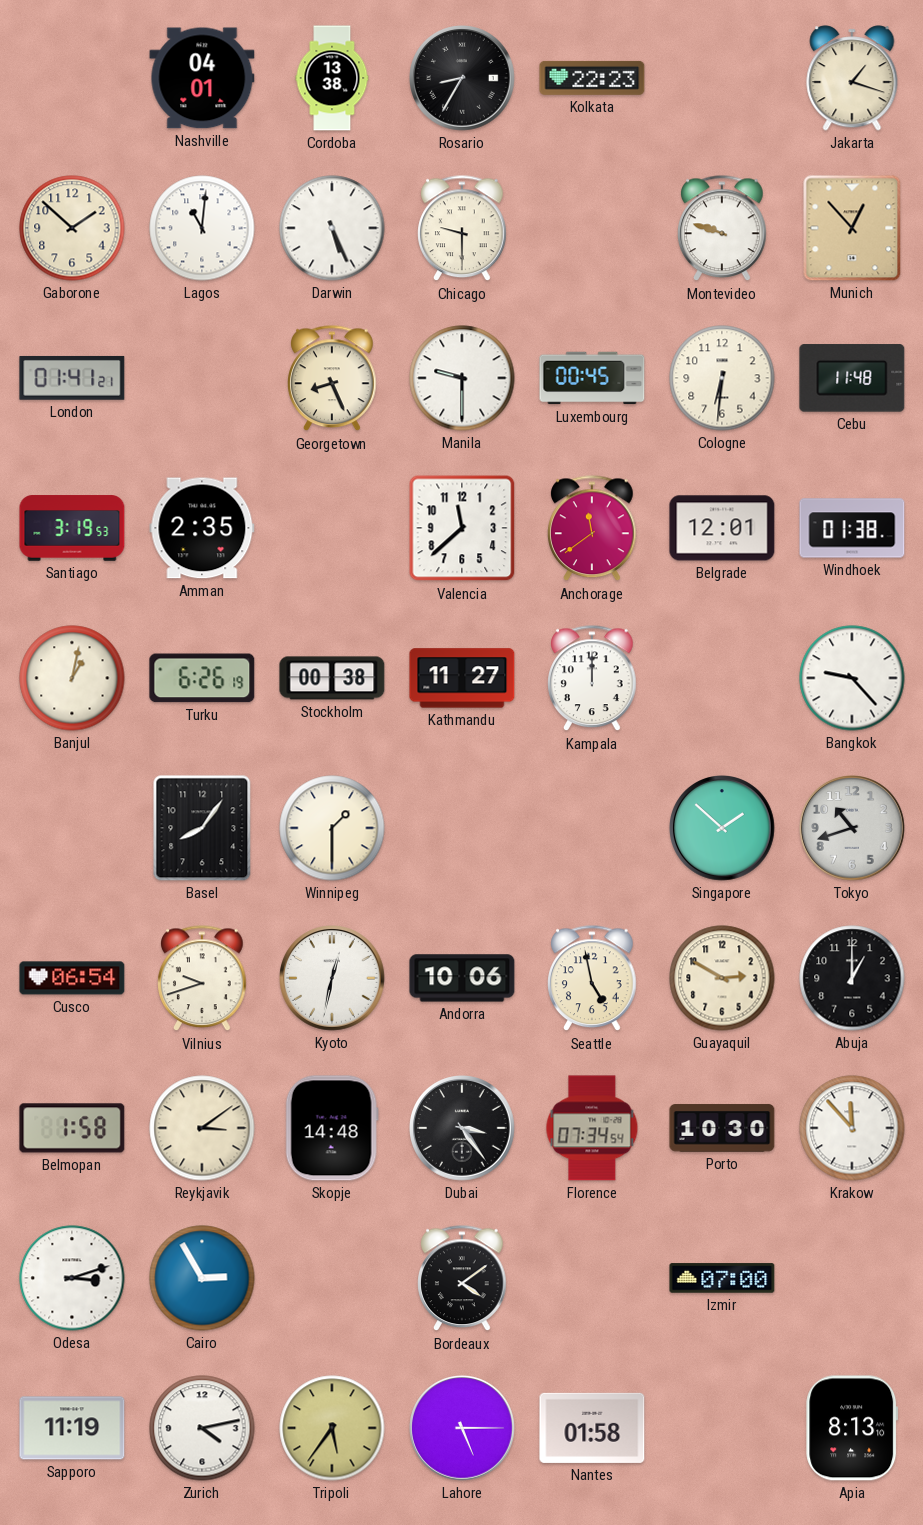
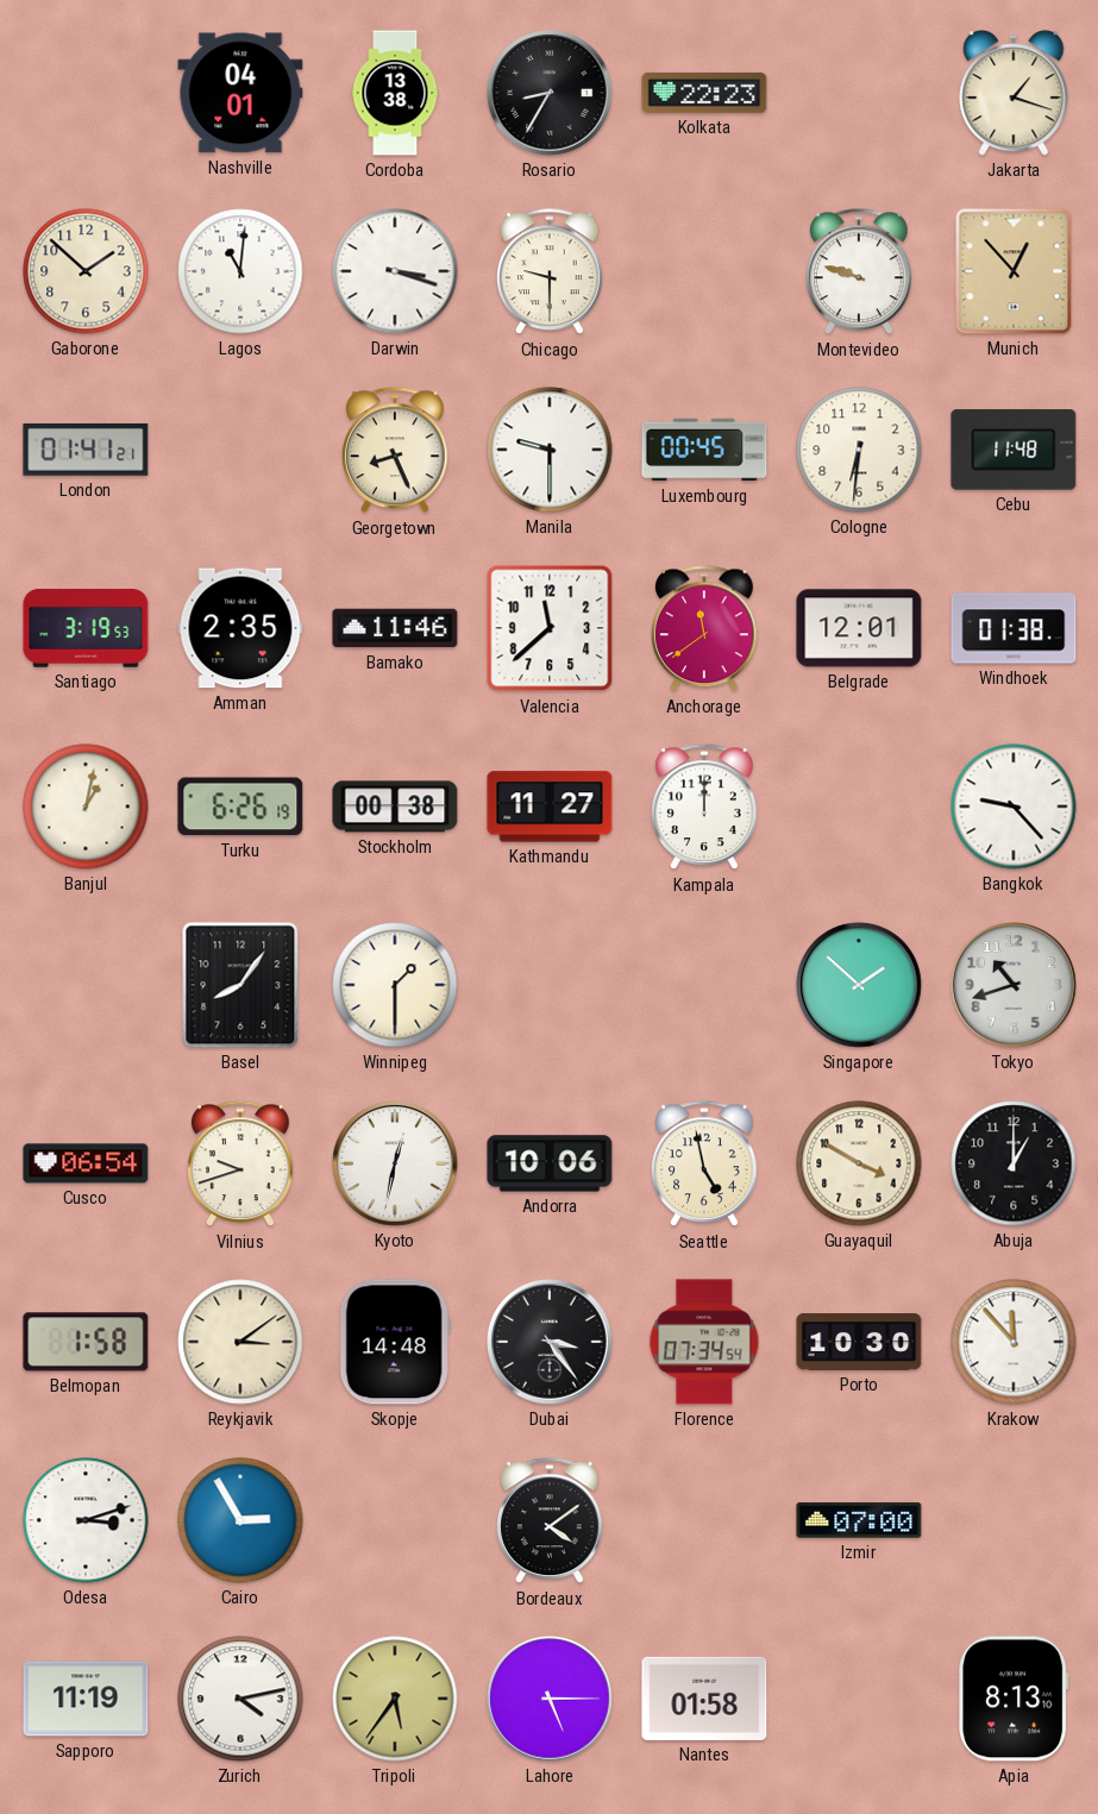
Darwin: 5:26 -> 3:18 (395, 271)
Bamako: none -> 11:46 (395, 628)
Guayaquil: 2:50 -> 3:50 (859, 1163)
